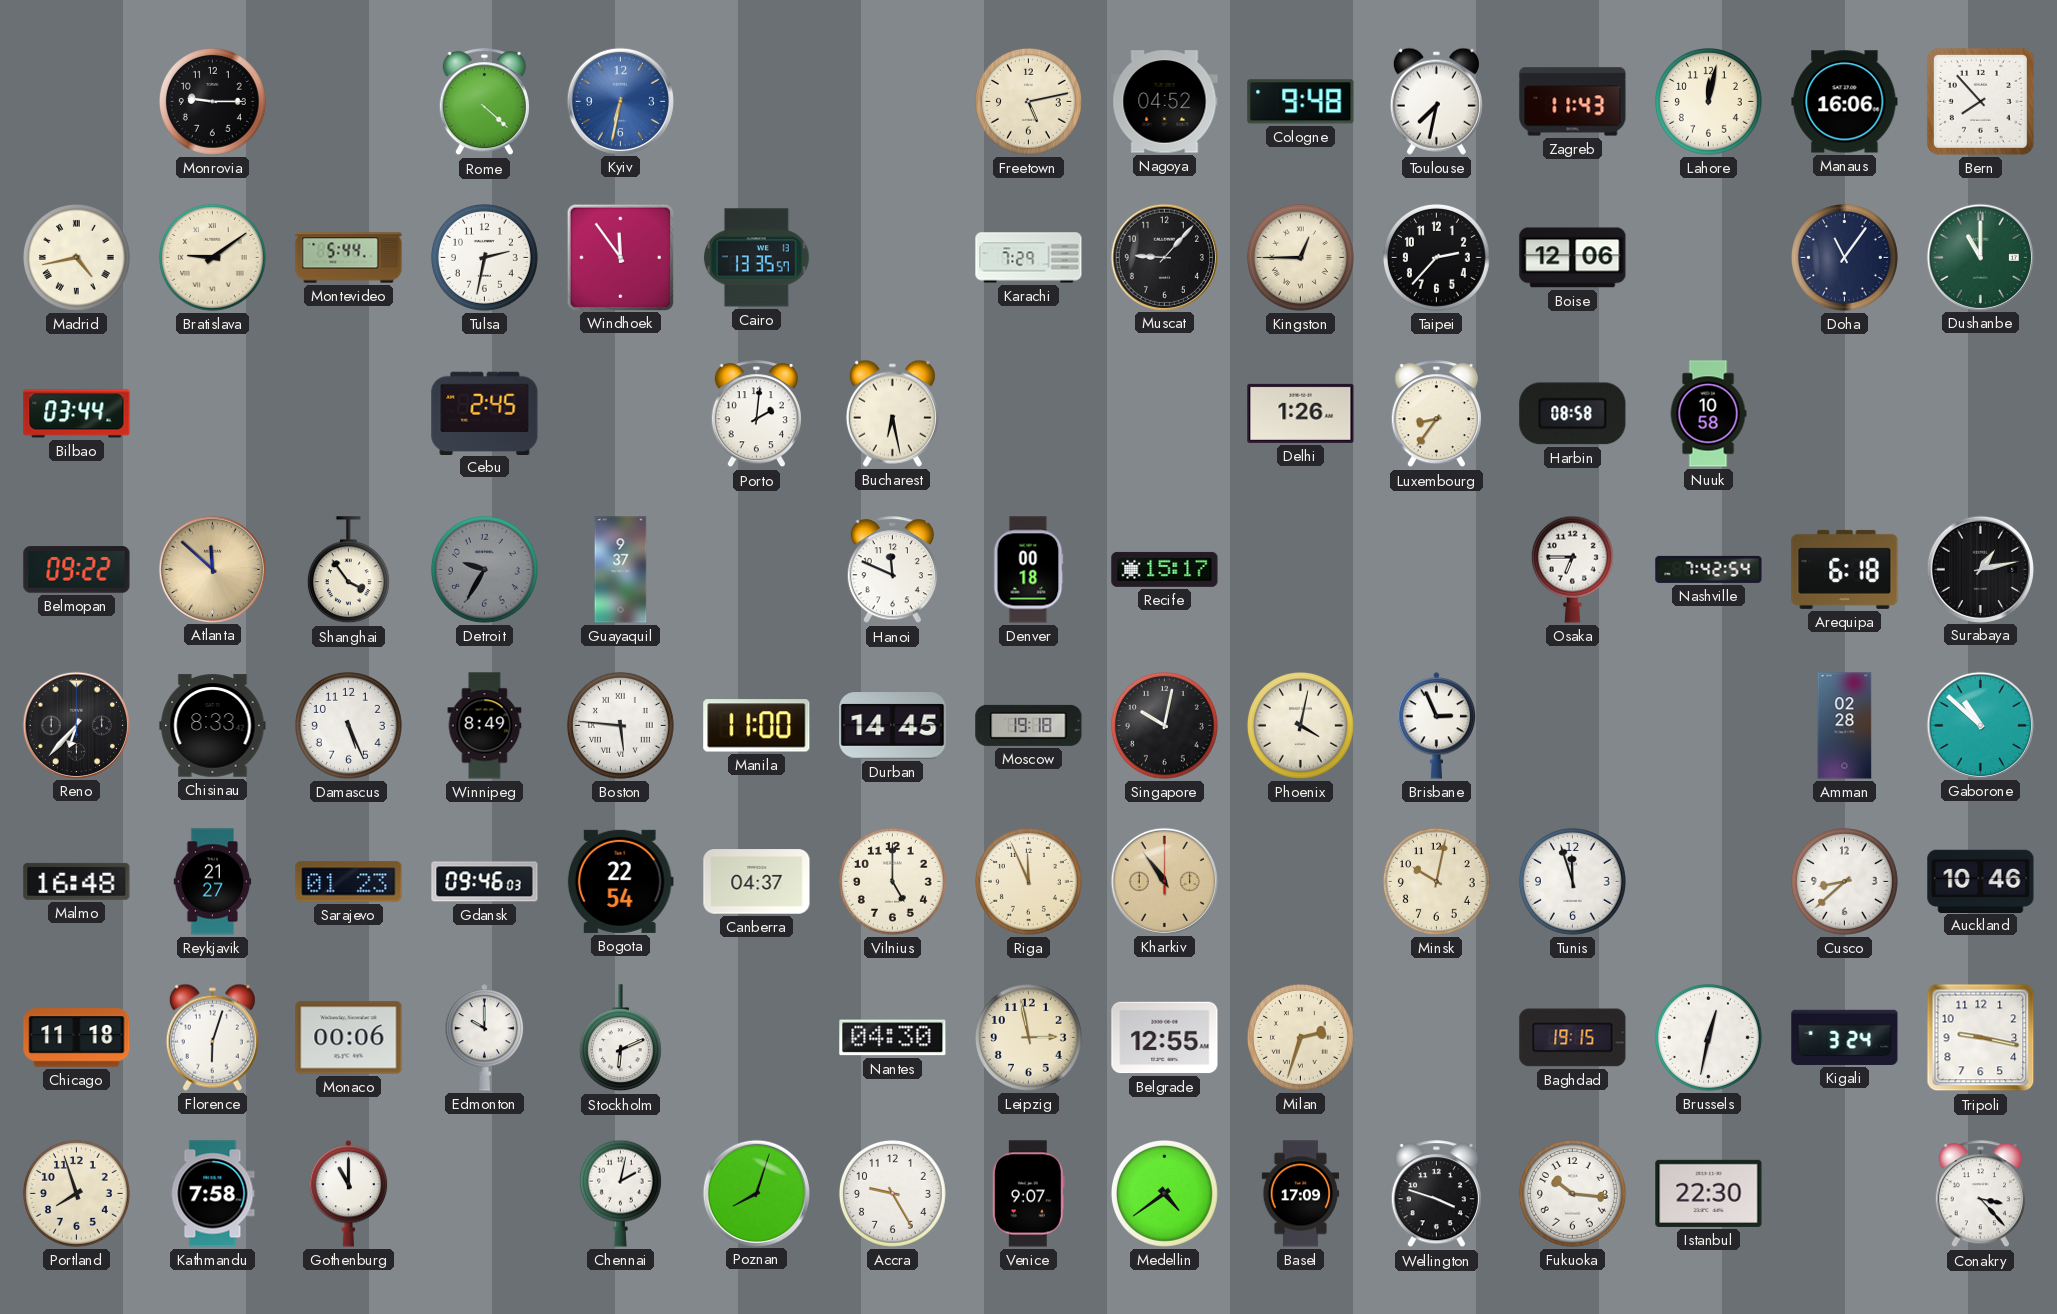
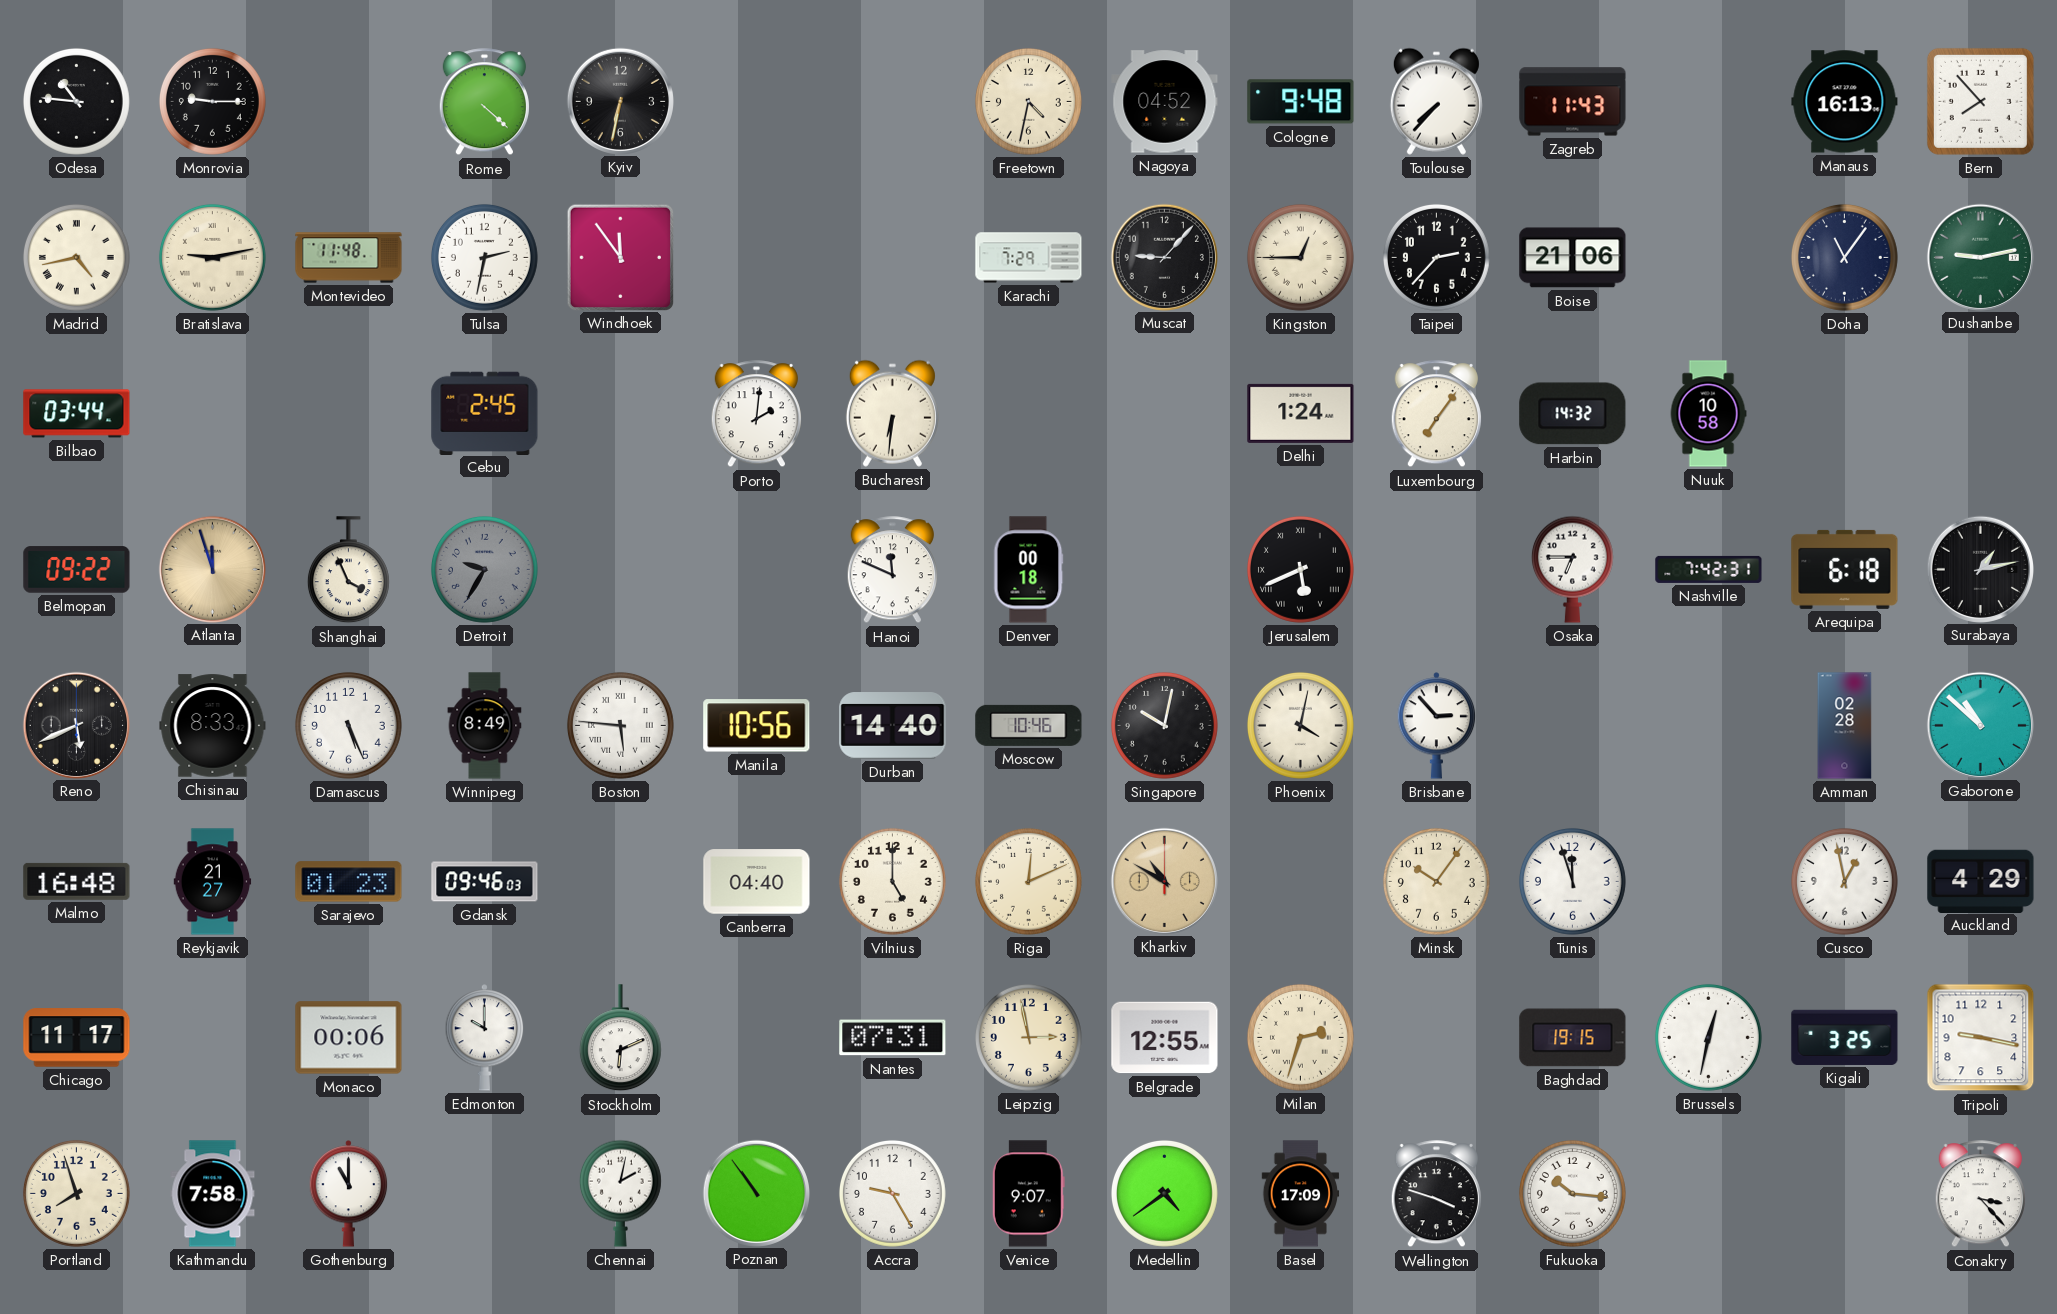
Odesa: none -> 10:46 (76, 101)
Kyiv dial: blue -> black (620, 101)
Freetown: 5:13 -> 4:32 (1028, 101)
Toulouse: 7:32 -> 7:37 (1436, 101)
Lahore: 12:02 -> none (1708, 101)
Manaus: 16:06 -> 16:13 (1845, 102)
Bratislava: 9:09 -> 9:13 (212, 257)
Montevideo: 5:44 -> 11:48 (349, 258)
Cairo: 13:35 -> none (756, 258)
Boise: 12:06 -> 21:06 (1573, 258)
Dushanbe: 11:00 -> 9:13 (1980, 257)
Bucharest: 6:28 -> 6:31 (892, 413)
Delhi: 1:26 -> 1:24 (1301, 413)
Luxembourg: 8:36 -> 7:06 (1436, 414)
Harbin: 08:58 -> 14:32 (1573, 414)
Atlanta: 11:52 -> 11:57 (212, 569)
Shanghai: 3:54 -> 3:56 (348, 570)
Guayaquil: 9:37 -> none (621, 570)
Recife: 15:17 -> none (1165, 569)
Jerusalem: none -> 5:41 (1300, 569)
Nashville: 7:42:54 -> 7:42:31 (1709, 569)
Reno: 6:37 -> 5:41 (76, 725)
Manila: 11:00 -> 10:56 (757, 726)
Durban: 14:45 -> 14:40 (893, 726)
Moscow: 19:18 -> 10:46 (1029, 725)
Brisbane: 2:56 -> 2:53 (1437, 726)
Bogota: 22:54 -> none (620, 881)
Canberra: 04:37 -> 04:40 (757, 882)
Riga: 11:56 -> 12:11 (1028, 881)
Kharkiv: 10:54 -> 10:50 (1164, 881)
Minsk: 10:02 -> 10:06 (1436, 881)
Cusco: 8:38 -> 12:58 (1844, 881)
Auckland: 10:46 -> 4:29 (1981, 881)
Chicago: 11:18 -> 11:17 (77, 1038)
Florence: 6:03 -> none (212, 1037)
Nantes: 04:30 -> 07:31 (893, 1038)
Kigali: 3:24 -> 3:25 (1845, 1037)
Poznan: 8:03 -> 10:54 (756, 1193)
Istanbul: 22:30 -> none (1709, 1193)
